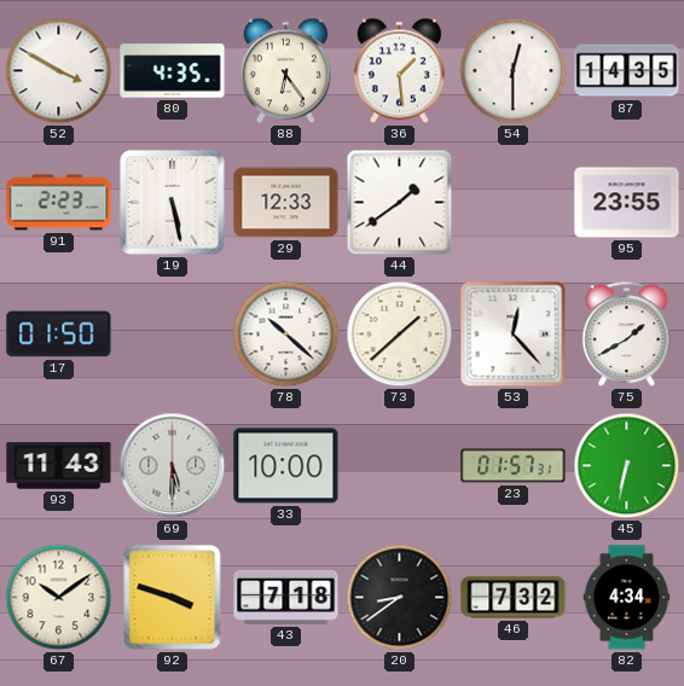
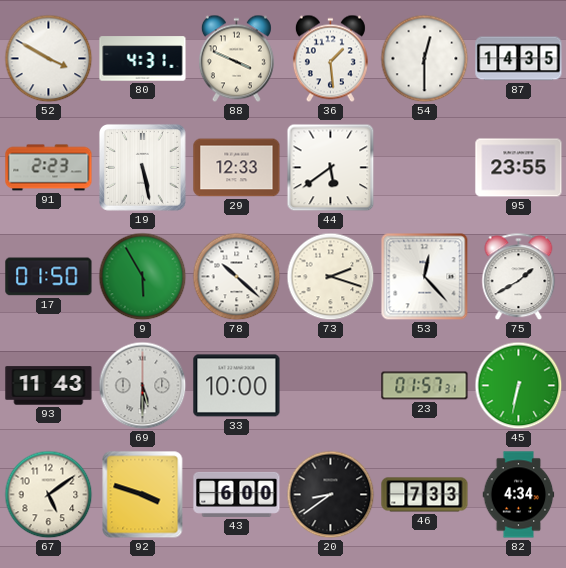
80: 4:35 -> 4:31 (143, 59)
88: 6:24 -> 3:49 (236, 59)
44: 1:39 -> 5:39 (331, 168)
9: none -> 5:55 (143, 277)
73: 1:38 -> 2:18 (331, 277)
67: 10:09 -> 5:09 (49, 495)
43: 7:18 -> 6:00 (237, 494)
46: 7:32 -> 7:33 (425, 495)
